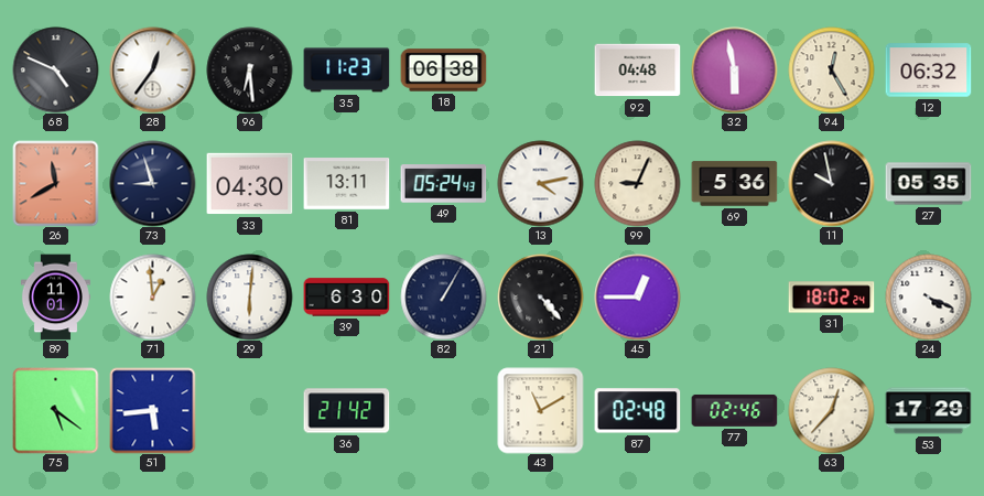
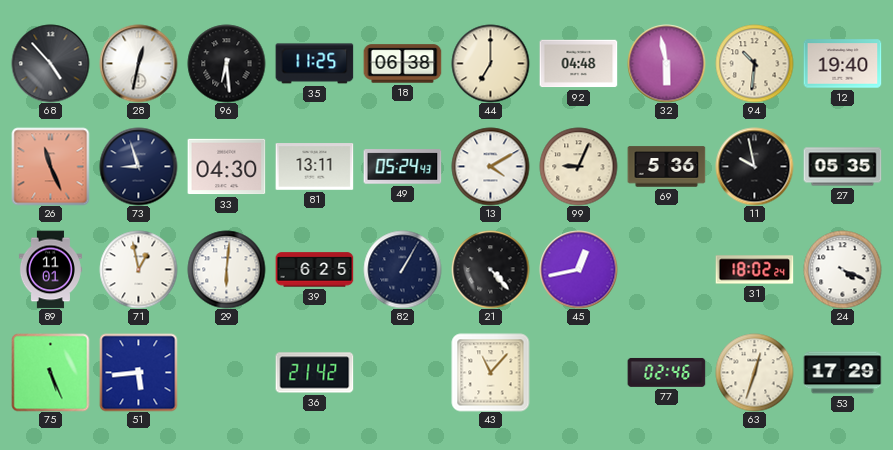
68: 4:49 -> 4:53 (50, 63)
28: 12:36 -> 12:32 (138, 63)
35: 11:23 -> 11:25 (314, 64)
44: none -> 7:00 (490, 63)
94: 12:25 -> 10:31 (754, 63)
12: 06:32 -> 19:40 (842, 64)
26: 11:40 -> 11:26 (50, 166)
13: 4:13 -> 4:10 (490, 166)
71: 12:59 -> 12:58 (138, 269)
39: 6:30 -> 6:25 (314, 270)
45: 12:45 -> 12:43 (578, 269)
75: 5:21 -> 5:26 (50, 372)
43: 11:10 -> 11:07 (490, 372)
87: 02:48 -> none (637, 411)
63: 12:37 -> 12:33 (754, 372)
